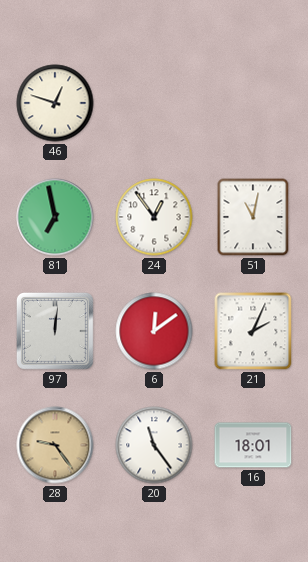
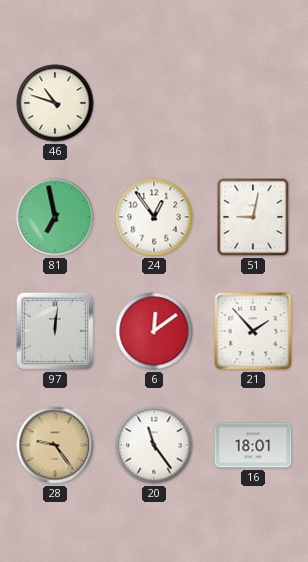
46: 12:48 -> 10:48 (55, 103)
51: 11:02 -> 9:02 (253, 217)
21: 2:04 -> 1:53 (253, 331)
